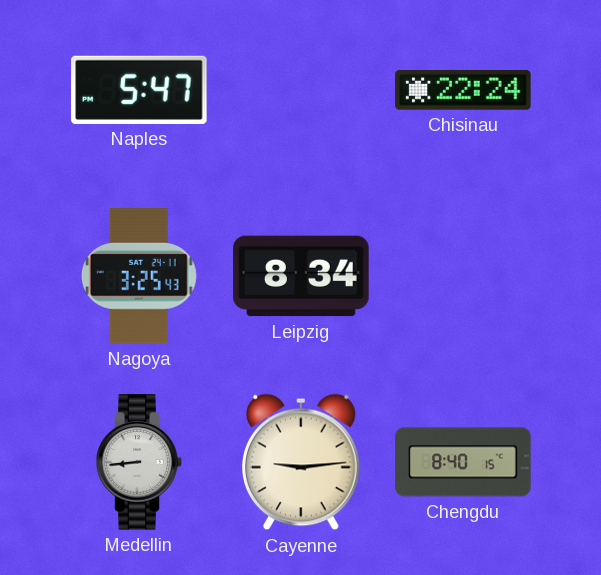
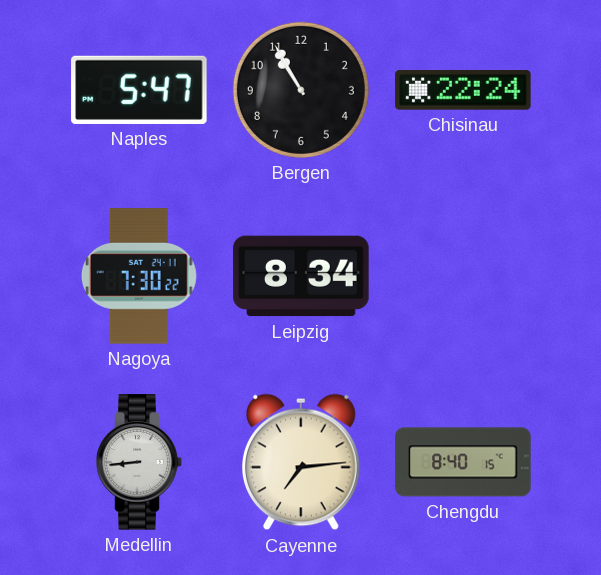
Bergen: none -> 10:55 (301, 90)
Nagoya: 3:25 -> 7:30 (139, 276)
Cayenne: 9:14 -> 7:14 (302, 462)
